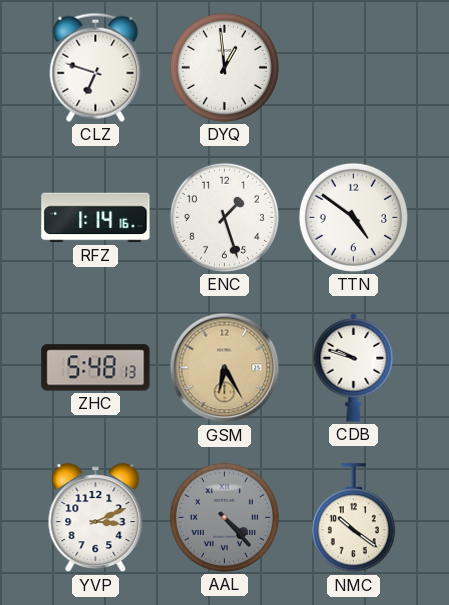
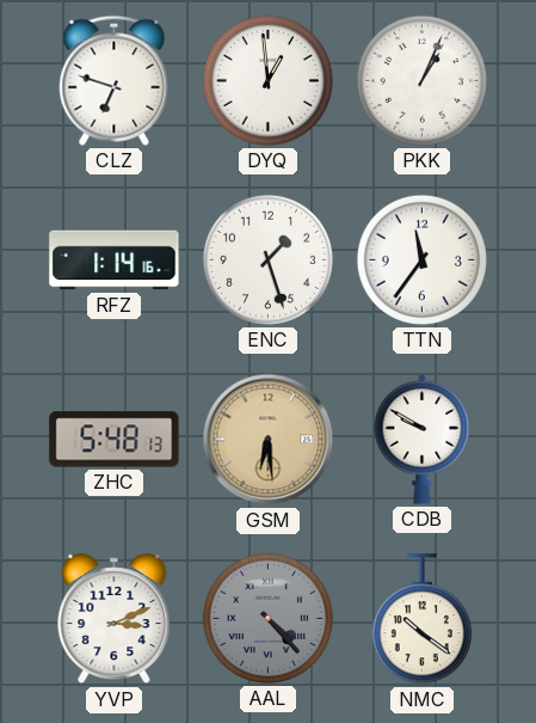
PKK: none -> 1:04 (421, 80)
TTN: 4:51 -> 11:36 (421, 259)
GSM: 6:25 -> 6:29 (269, 440)
CDB: 9:48 -> 9:50 (423, 439)
